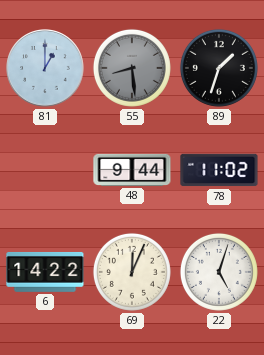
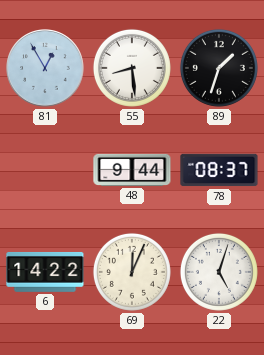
81: 1:00 -> 12:55 (45, 68)
55 dial: grey -> white (132, 68)
78: 11:02 -> 08:37 (219, 170)
